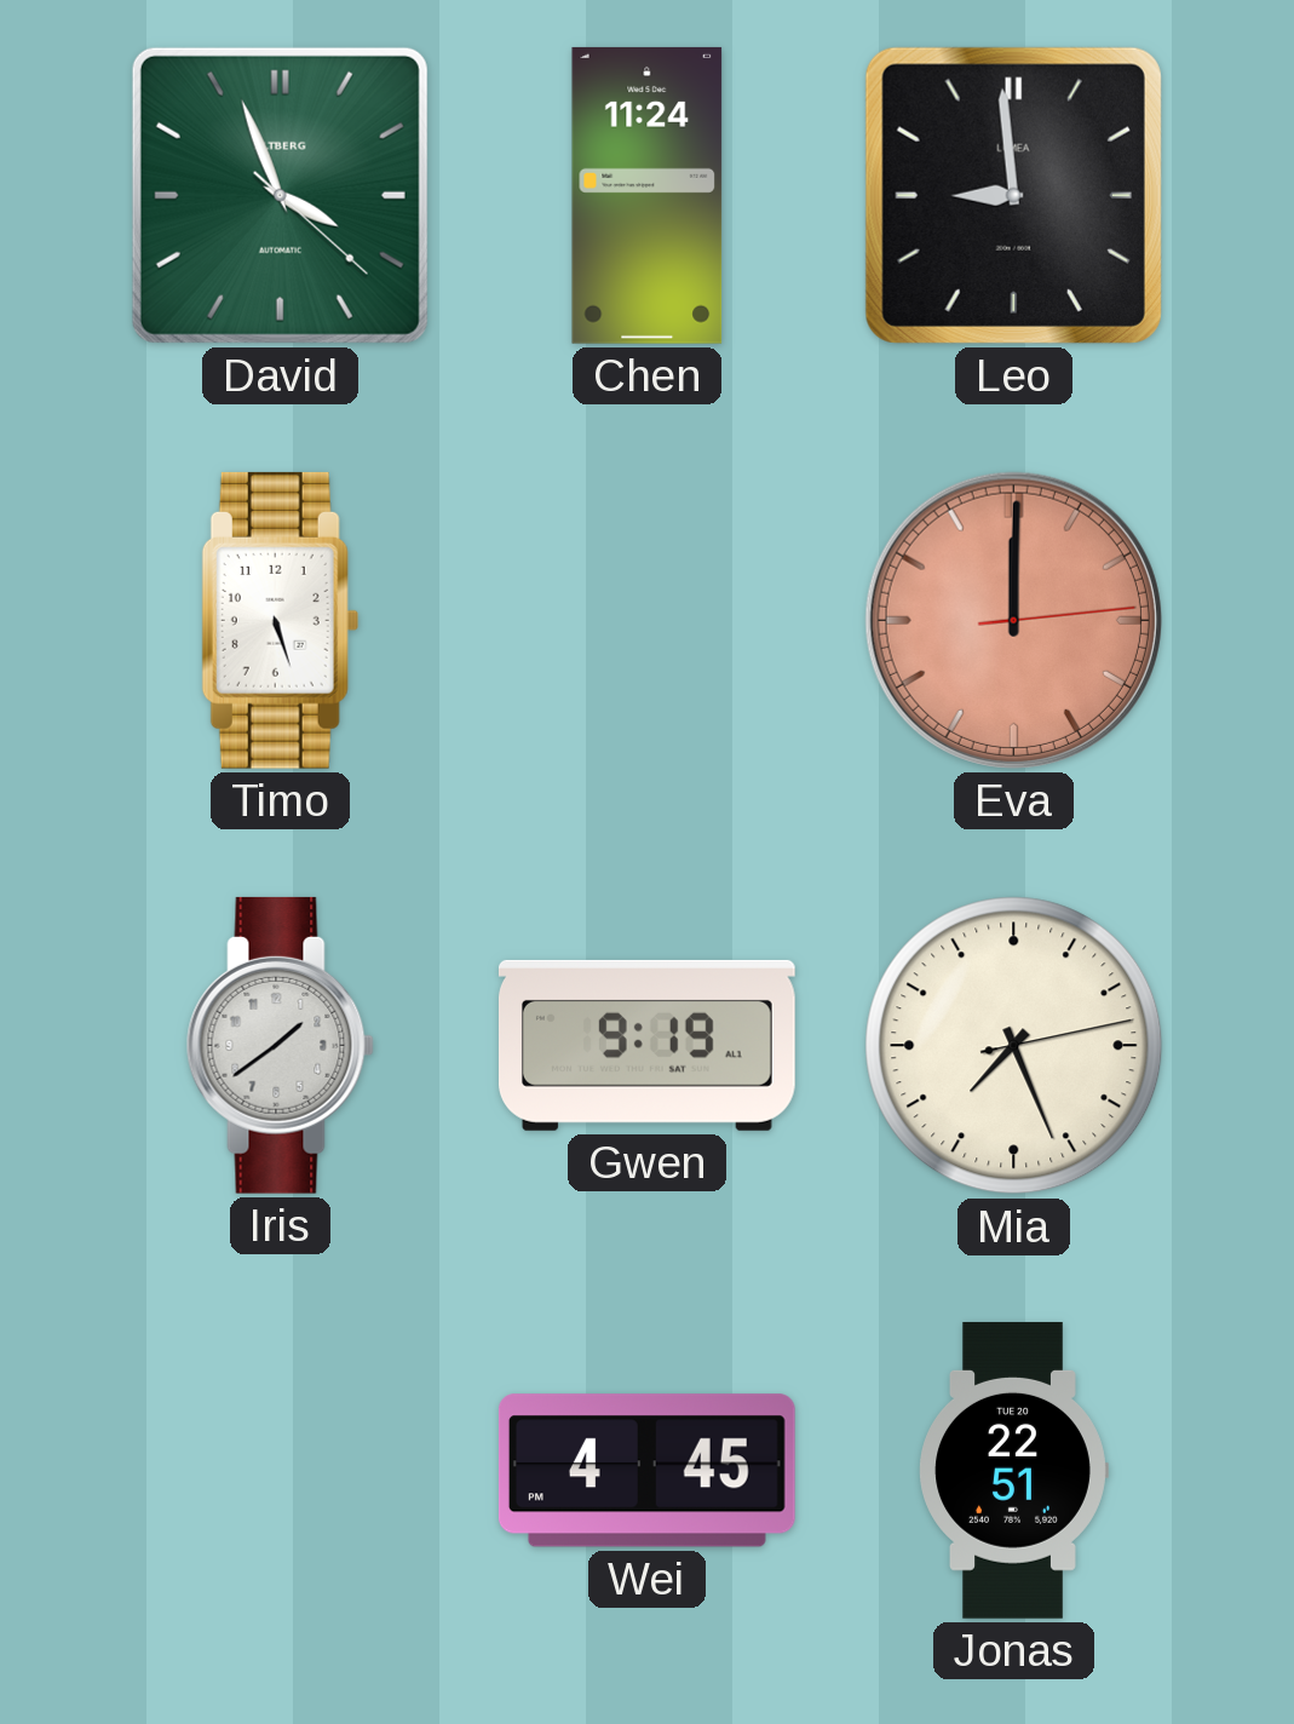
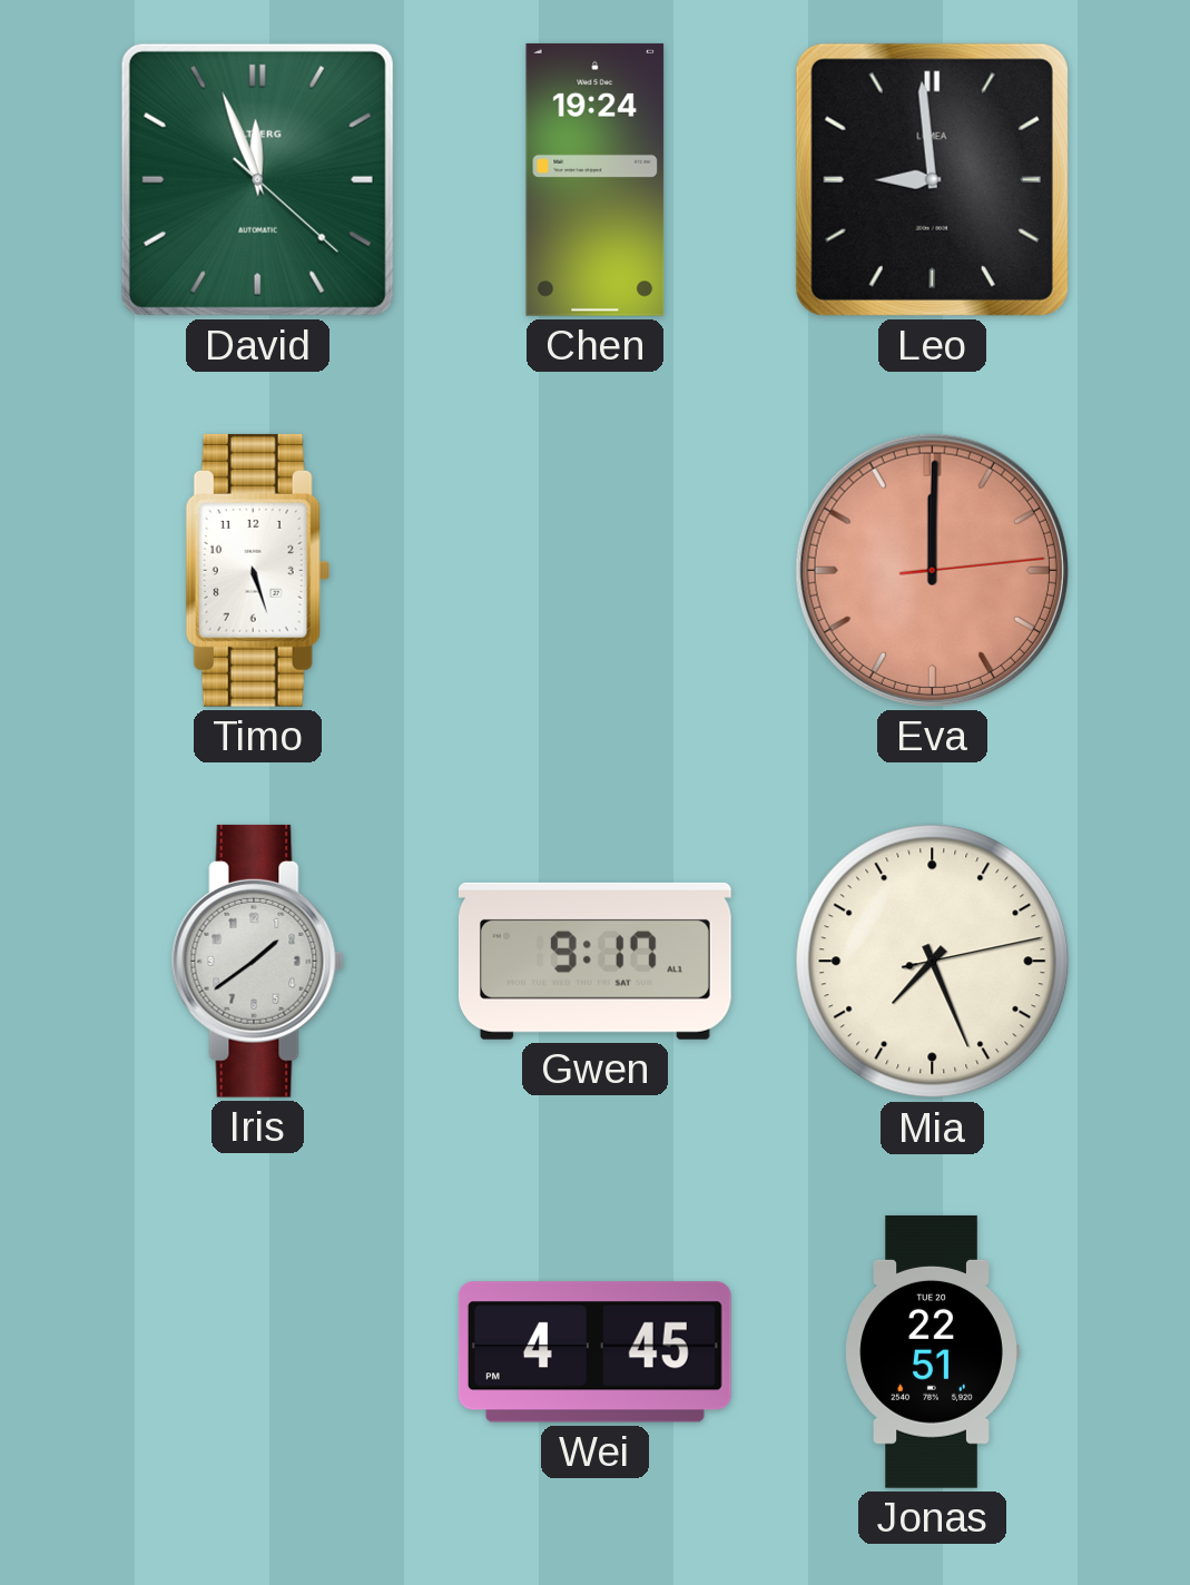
David: 3:56 -> 11:56 (257, 179)
Chen: 11:24 -> 19:24 (596, 179)
Gwen: 9:19 -> 9:17 (594, 961)
